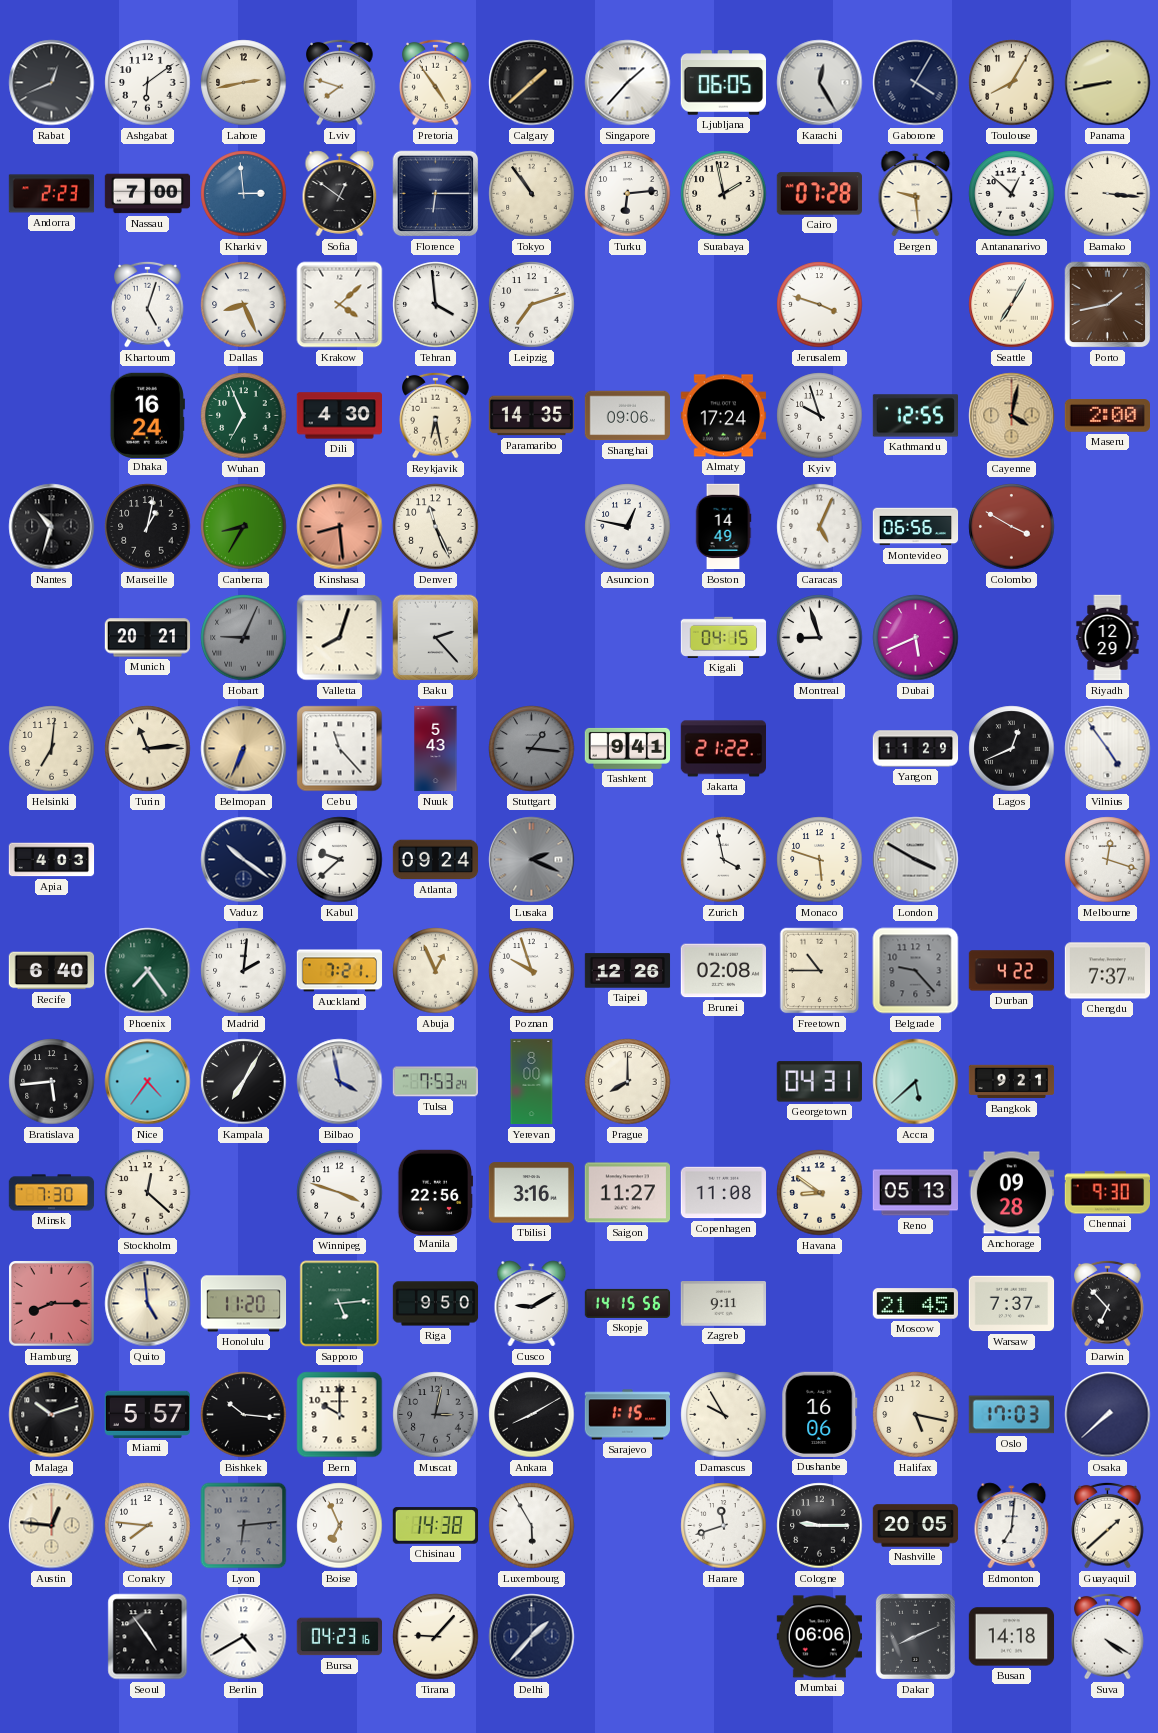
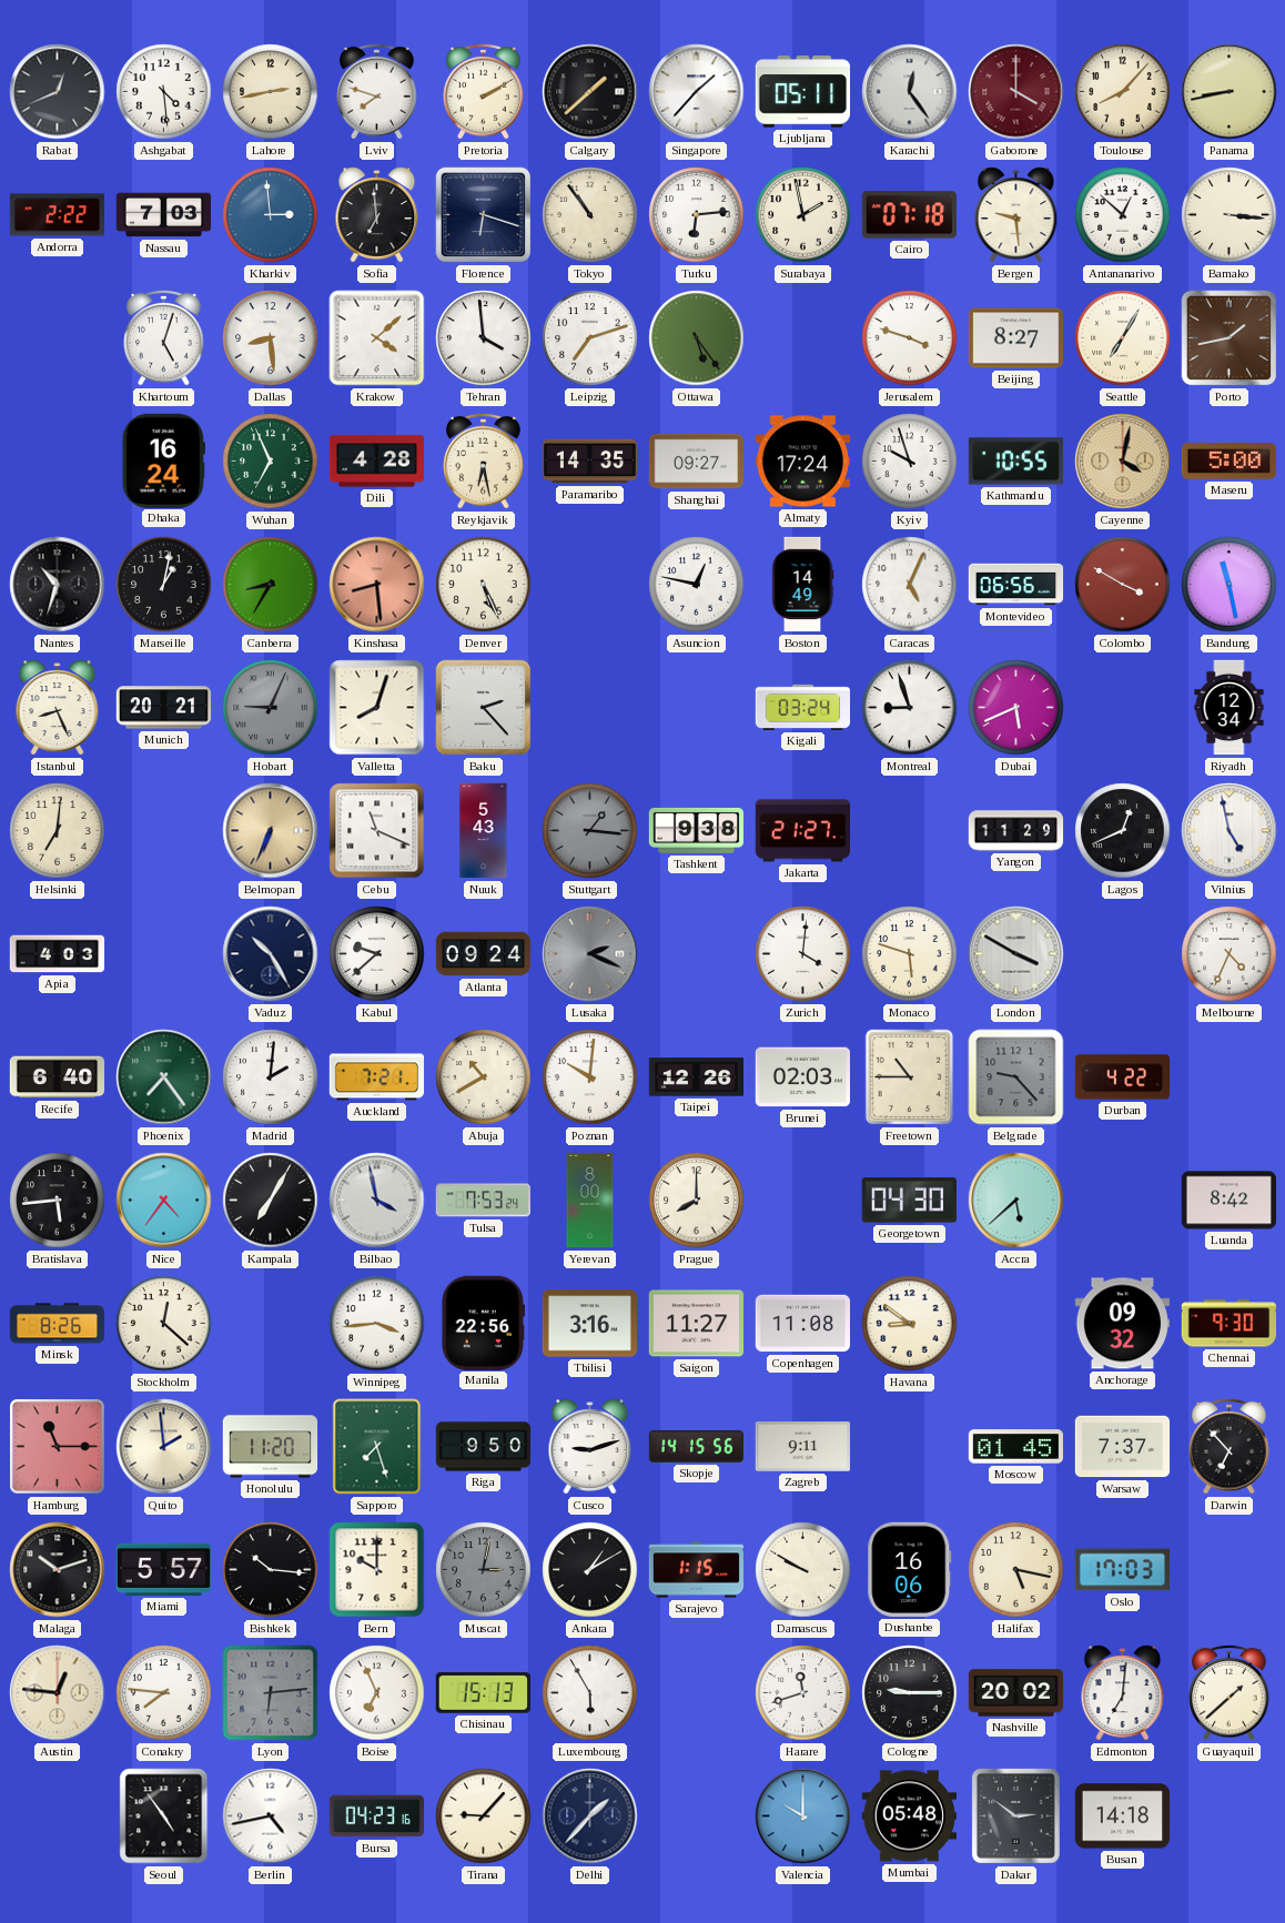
Ashgabat: 6:09 -> 4:29 (164, 92)
Pretoria: 4:54 -> 2:10 (484, 91)
Ljubljana: 06:05 -> 05:11 (802, 92)
Karachi: 12:25 -> 12:24 (910, 92)
Gaborone: 4:05 -> 4:00 (1016, 92)
Gaborone dial: navy -> burgundy (1016, 92)
Toulouse: 8:05 -> 8:07 (1123, 92)
Andorra: 2:23 -> 2:22 (58, 215)
Nassau: 7:00 -> 7:03 (164, 215)
Sofia: 12:51 -> 6:59 (377, 215)
Florence: 6:15 -> 6:18 (484, 215)
Cairo: 07:28 -> 07:18 (909, 215)
Dallas: 8:26 -> 8:29 (271, 338)
Ottawa: none -> 5:24 (697, 338)
Beijing: none -> 8:27 (1015, 338)
Dili: 4:30 -> 4:28 (376, 462)
Shanghai: 09:06 -> 09:27 (697, 462)
Kathmandu: 12:55 -> 10:55 (1016, 462)
Maseru: 2:00 -> 5:00 (1228, 462)
Denver: 11:26 -> 5:26 (484, 585)
Bandung: none -> 11:28 (1230, 585)
Istanbul: none -> 8:26 (58, 708)
Kigali: 04:15 -> 03:24 (803, 707)
Riyadh: 12:29 -> 12:34 (1230, 708)
Turin: 11:14 -> none (148, 749)
Cebu: 11:23 -> 11:19 (377, 831)
Tashkent: 9:41 -> 9:38 (696, 830)
Jakarta: 21:22 -> 21:27 (802, 831)
Vilnius: 4:54 -> 4:58 (1230, 831)
Vaduz: 10:21 -> 10:25 (271, 954)
Zurich: 3:58 -> 4:01 (803, 954)
Melbourne: 12:18 -> 4:34 (1230, 954)
Abuja: 12:56 -> 10:40 (484, 1077)
Poznan: 9:57 -> 10:01 (590, 1077)
Brunei: 02:08 -> 02:03 (802, 1077)
Chengdu: 7:37 -> none (1107, 971)
Georgetown: 04:31 -> 04:30 (909, 1201)
Bangkok: 9:21 -> none (1012, 1082)
Luanda: none -> 8:42 (1228, 1201)
Minsk: 7:30 -> 8:26 (58, 1324)
Winnipeg: 3:48 -> 3:44 (377, 1324)
Reno: 05:13 -> none (915, 1193)
Anchorage: 09:28 -> 09:32 (1122, 1324)
Hamburg: 8:15 -> 11:15 (58, 1447)
Quito: 4:59 -> 1:59 (164, 1447)
Sapporo: 5:14 -> 7:27 (377, 1447)
Cusco: 9:10 -> 9:12 (590, 1447)
Moscow: 21:45 -> 01:45 (1015, 1447)
Ankara: 8:10 -> 1:10 (590, 1570)
Damascus: 9:55 -> 9:50 (803, 1570)
Osaka: 7:38 -> none (1108, 1415)
Chisinau: 14:38 -> 15:13 (483, 1693)
Nashville: 20:05 -> 20:02 (1016, 1693)
Berlin: 4:40 -> 4:43 (271, 1816)
Valencia: none -> 10:00 (803, 1816)
Mumbai: 06:06 -> 05:48 (909, 1816)
Dakar: 8:11 -> 2:51 (1015, 1815)
Suva: 4:20 -> none (1108, 1636)
